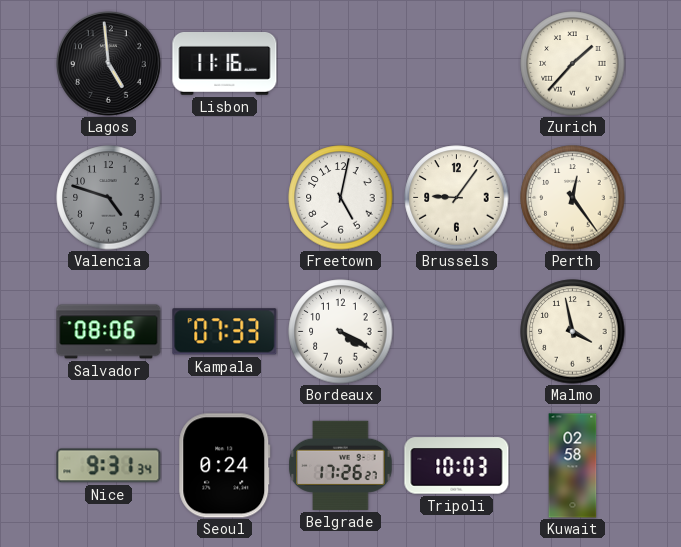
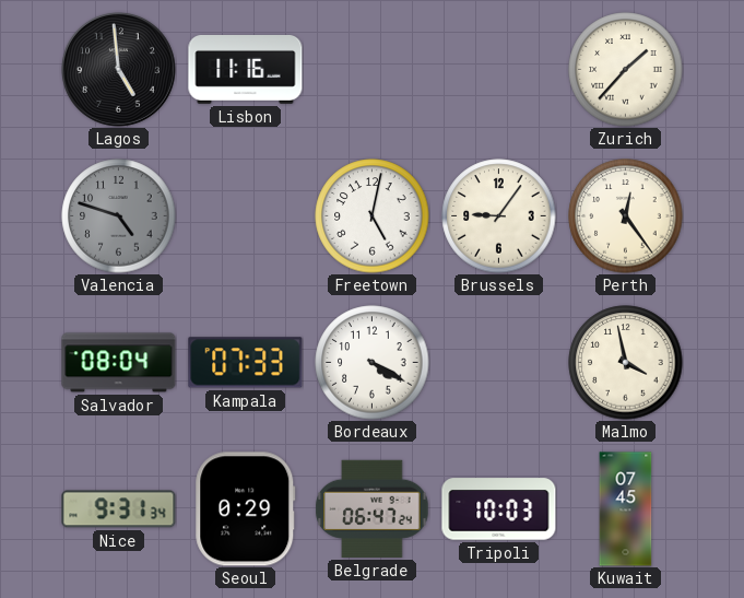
Salvador: 08:06 -> 08:04 (119, 363)
Seoul: 0:24 -> 0:29 (246, 509)
Belgrade: 17:26 -> 06:47 (373, 508)
Kuwait: 02:58 -> 07:45 (626, 509)
